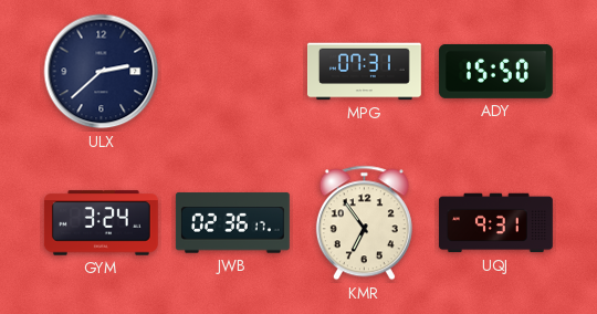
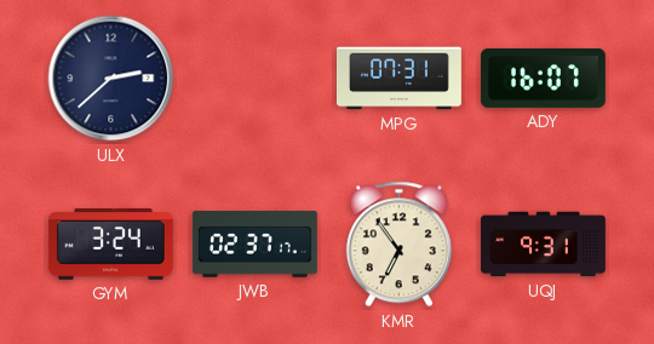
ADY: 15:50 -> 16:07 (543, 78)
JWB: 02:36 -> 02:37 (254, 245)
